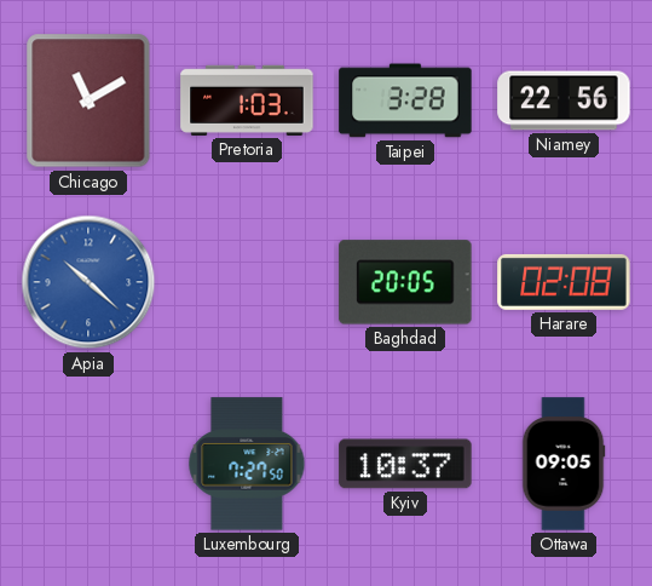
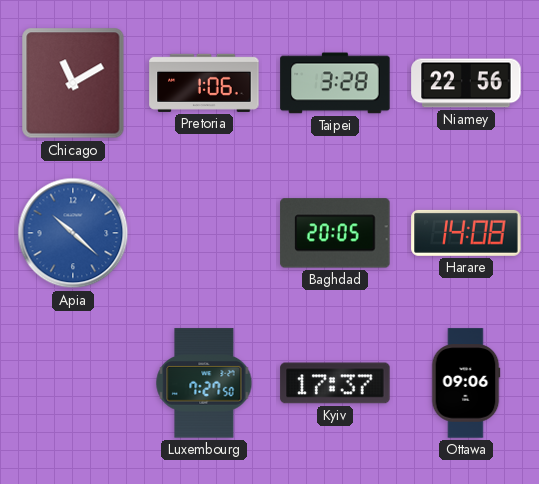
Pretoria: 1:03 -> 1:06 (204, 83)
Harare: 02:08 -> 14:08 (466, 233)
Kyiv: 10:37 -> 17:37 (335, 383)
Ottawa: 09:05 -> 09:06 (466, 383)
